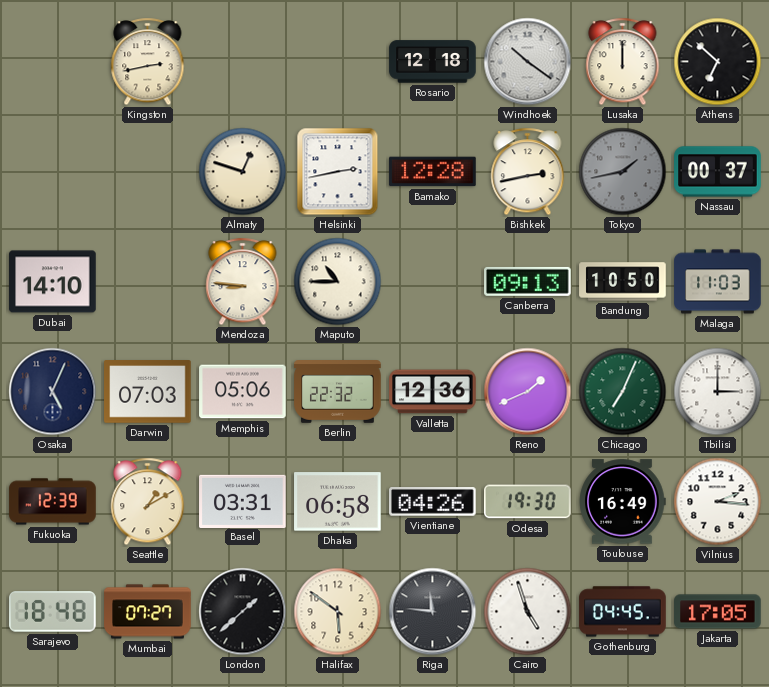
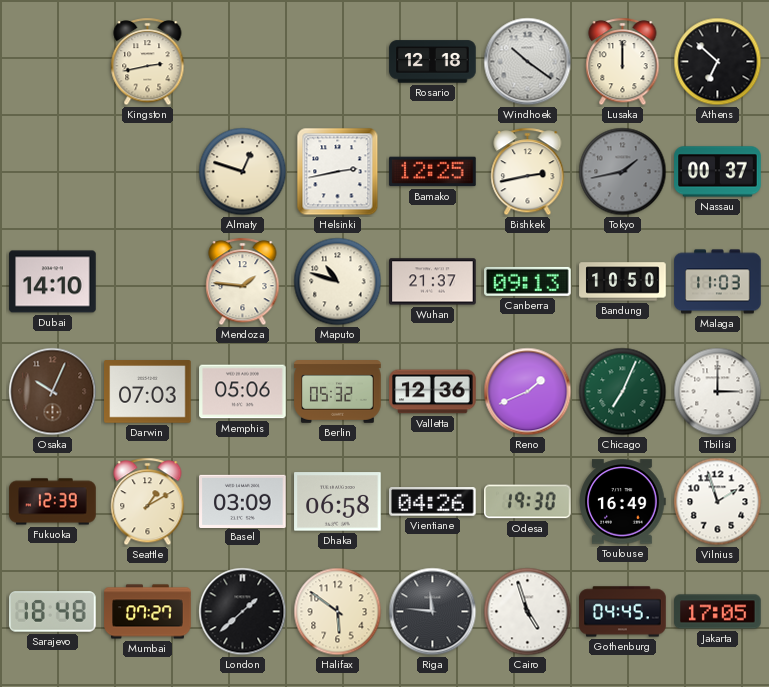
Bamako: 12:28 -> 12:25 (433, 172)
Mendoza: 8:46 -> 1:46 (243, 282)
Maputo: 10:45 -> 10:48 (338, 282)
Wuhan: none -> 21:37 (433, 282)
Osaka: 5:04 -> 10:04 (53, 392)
Osaka dial: navy -> brown (53, 392)
Berlin: 22:32 -> 05:32 (338, 392)
Basel: 03:31 -> 03:09 (243, 501)
Vilnius: 2:16 -> 1:57 (718, 502)
